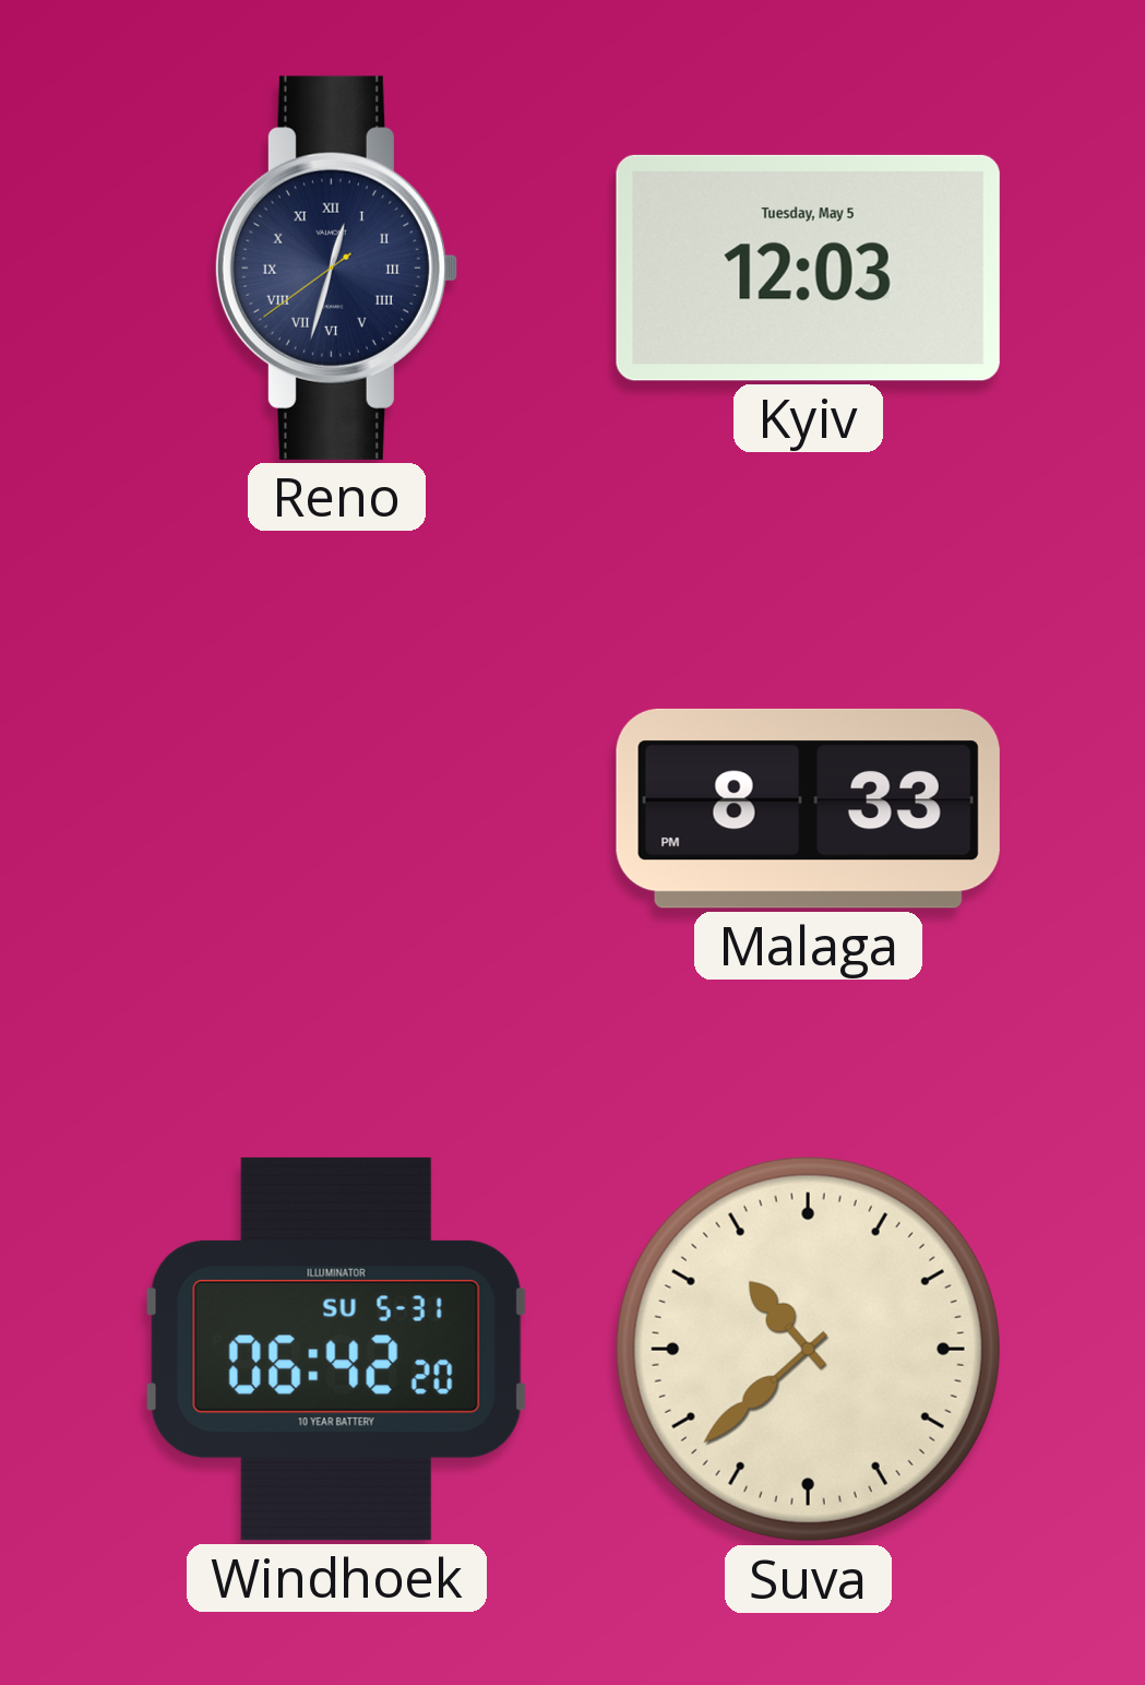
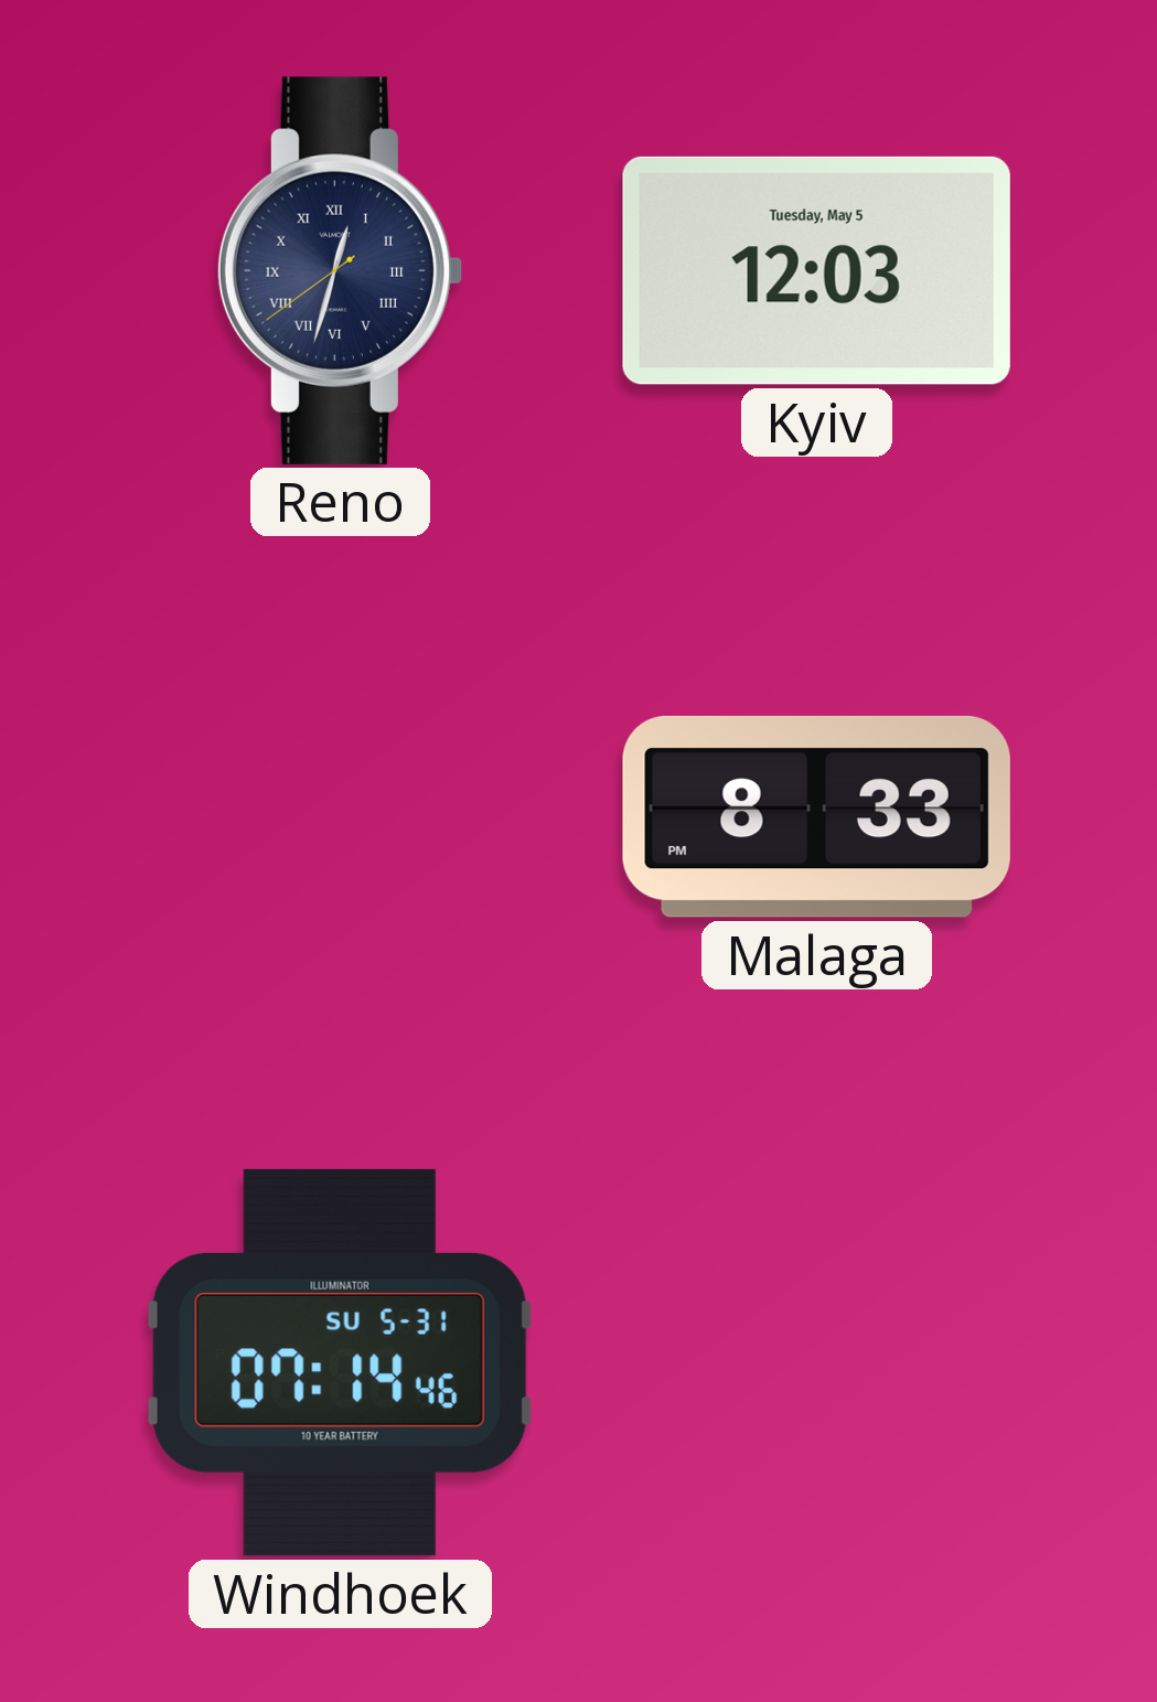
Windhoek: 06:42 -> 07:14 (340, 1362)
Suva: 10:38 -> none (808, 1349)
